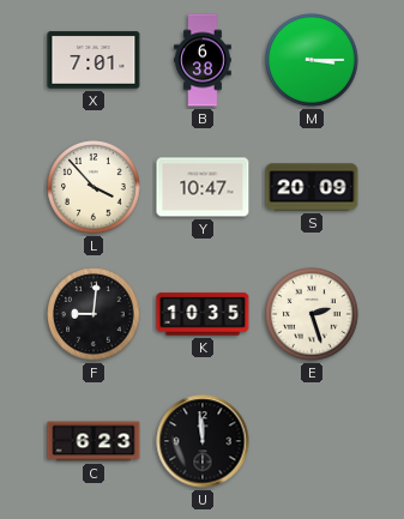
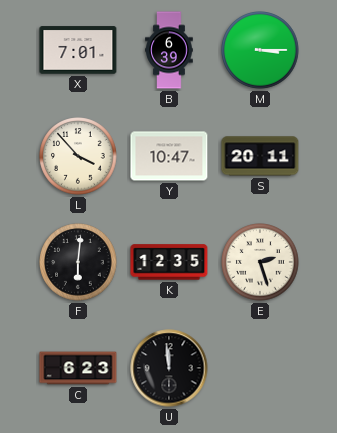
B: 6:38 -> 6:39 (169, 50)
S: 20:09 -> 20:11 (260, 156)
F: 9:01 -> 6:01 (78, 262)
K: 10:35 -> 12:35 (169, 262)
